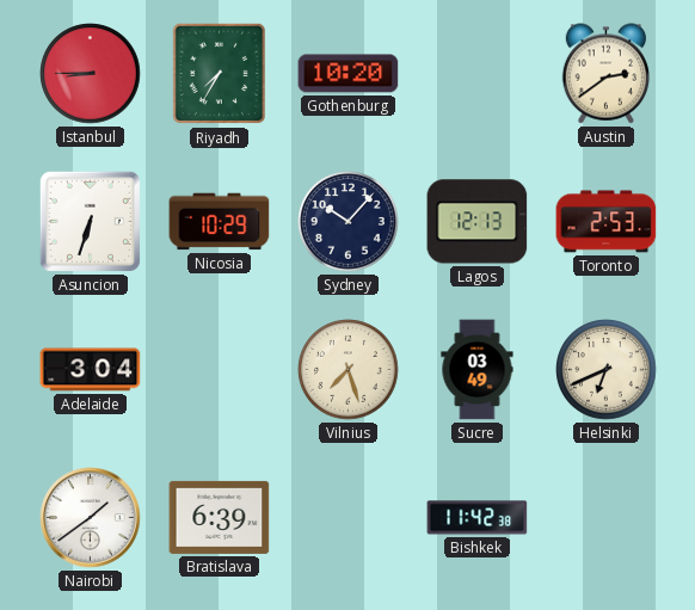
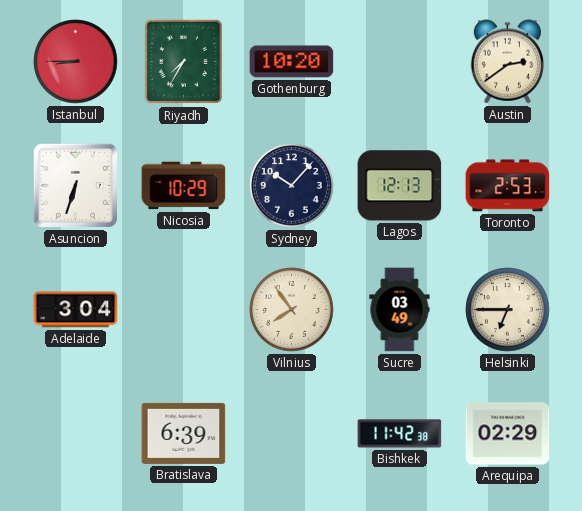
Vilnius: 7:27 -> 7:54 (292, 310)
Helsinki: 6:41 -> 6:45 (508, 310)
Nairobi: 1:39 -> none (91, 518)
Arequipa: none -> 02:29 (508, 434)
